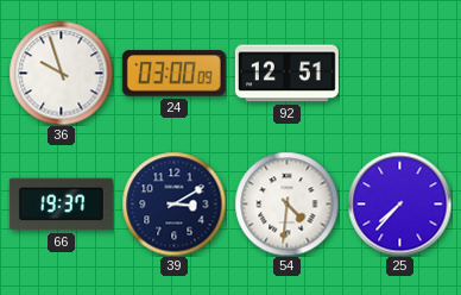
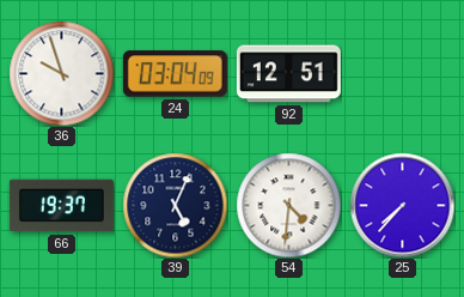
24: 03:00 -> 03:04 (175, 74)
39: 3:10 -> 5:04 (175, 205)
